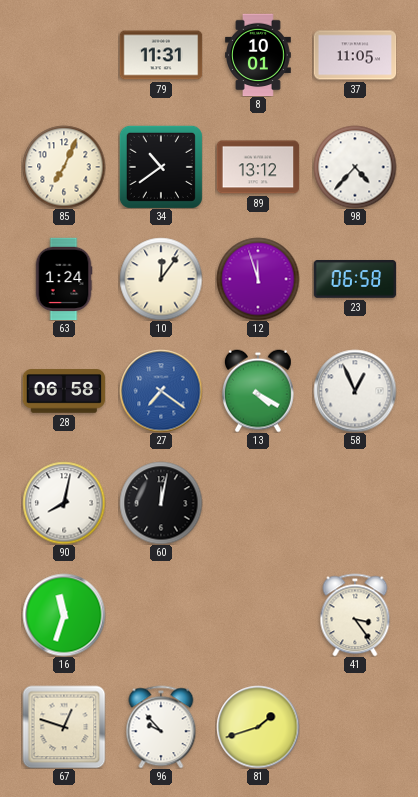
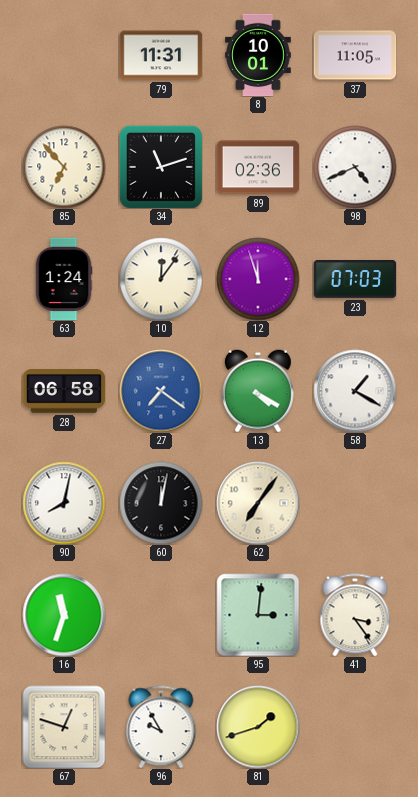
85: 7:04 -> 6:53 (64, 167)
34: 10:39 -> 11:12 (161, 167)
89: 13:12 -> 02:36 (258, 167)
98: 4:37 -> 4:41 (355, 167)
23: 06:58 -> 07:03 (355, 279)
58: 12:56 -> 1:20 (355, 391)
62: none -> 7:06 (258, 503)
95: none -> 3:01 (258, 615)
96: 9:53 -> 9:55 (161, 727)
